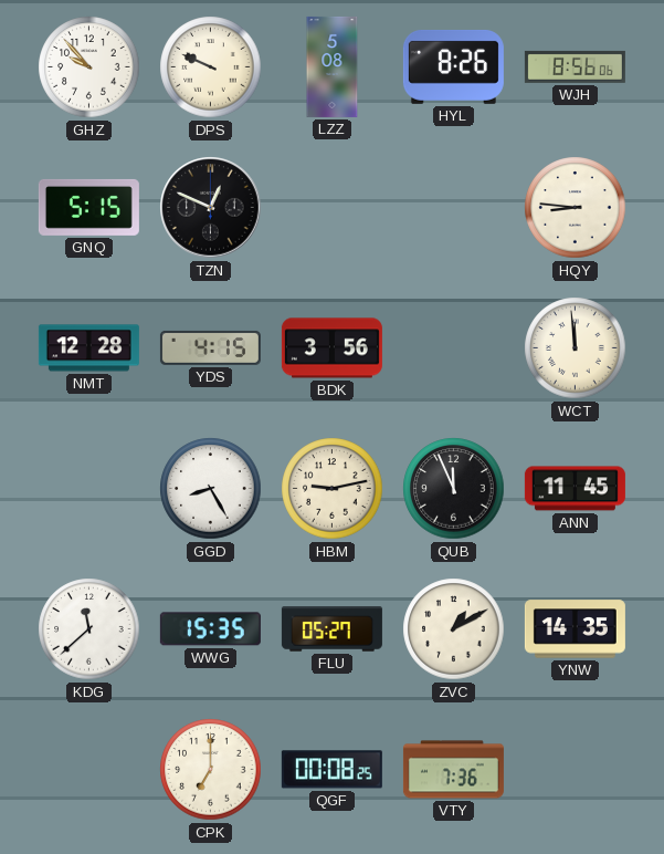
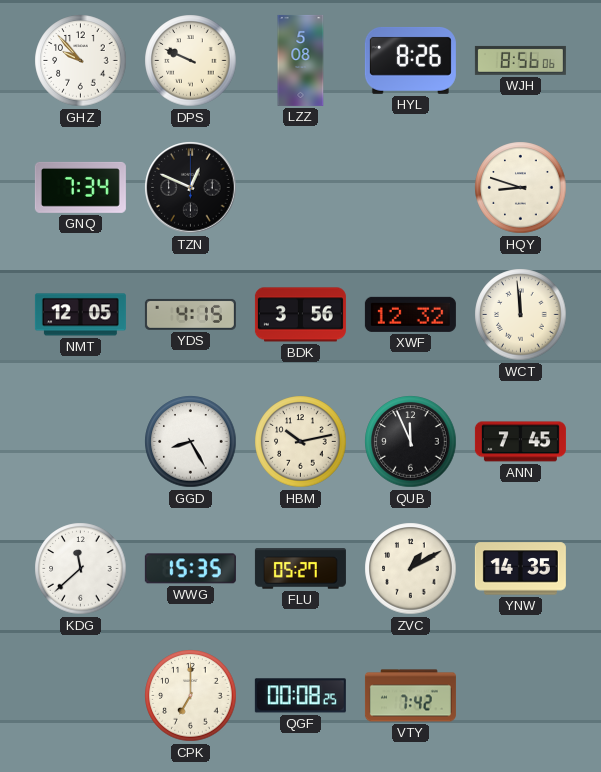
GNQ: 5:15 -> 7:34 (80, 187)
HQY: 8:46 -> 8:48 (521, 188)
NMT: 12:28 -> 12:05 (80, 315)
XWF: none -> 12:32 (410, 314)
HBM: 9:13 -> 10:13 (301, 442)
ANN: 11:45 -> 7:45 (520, 442)
VTY: 7:36 -> 7:42 (410, 696)
